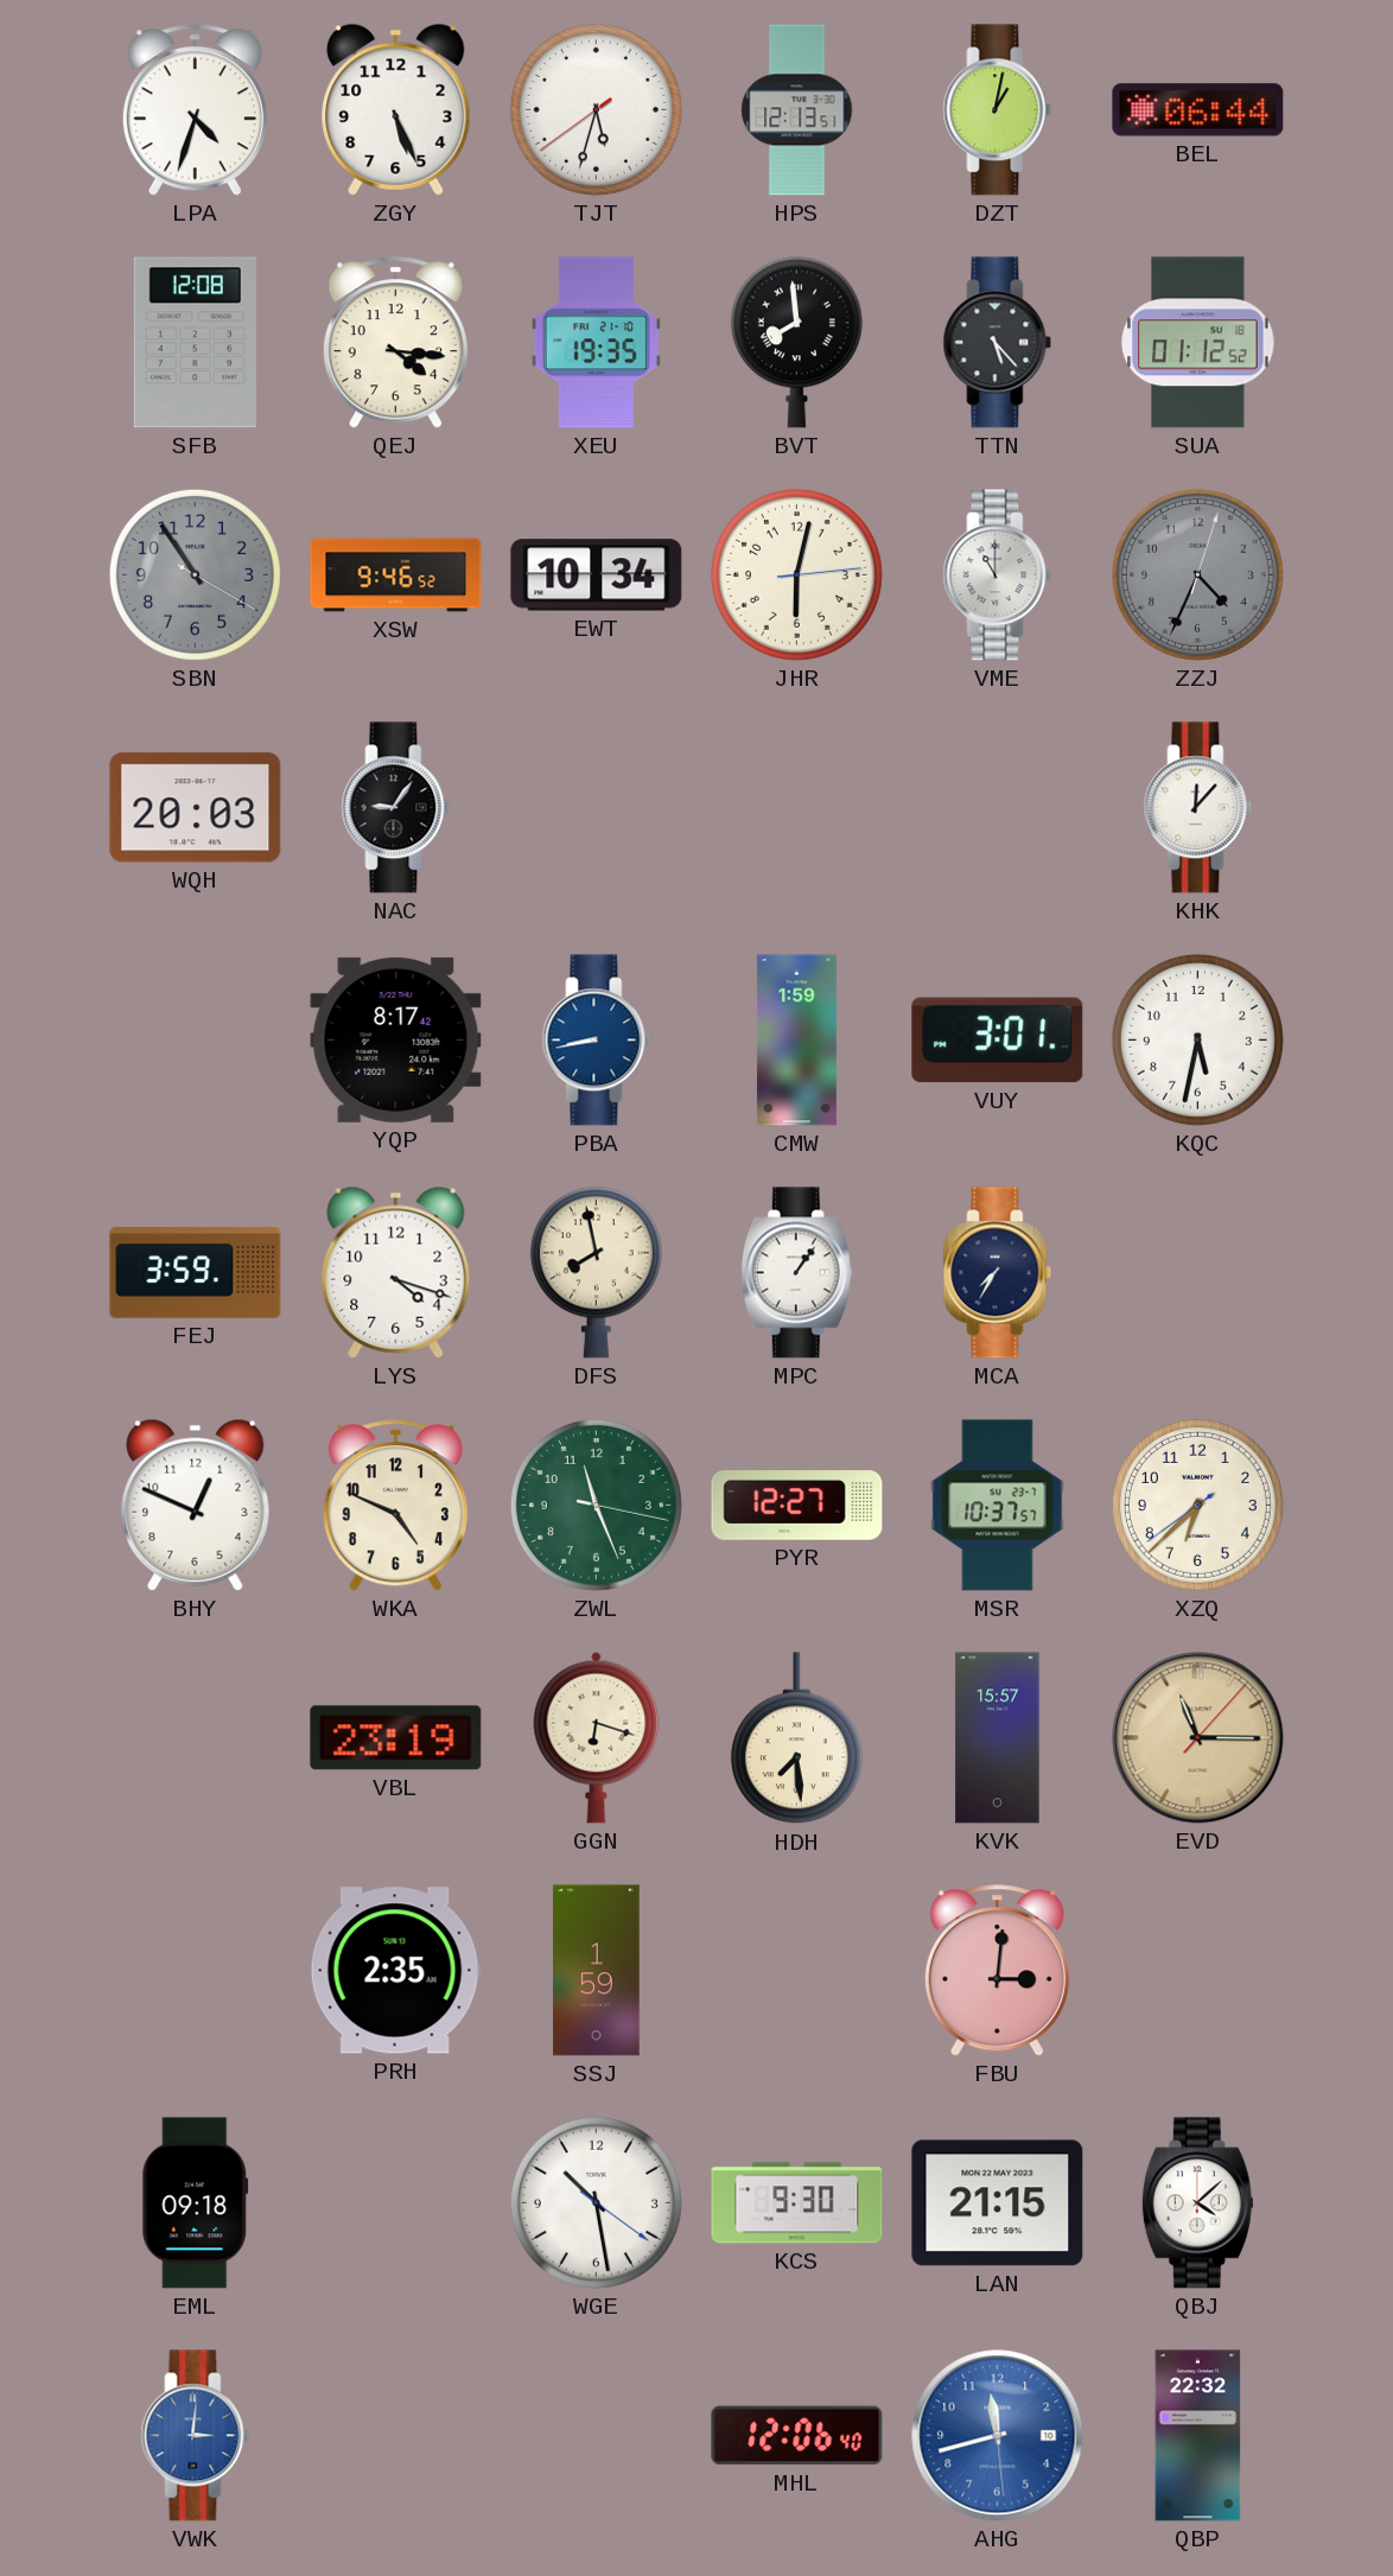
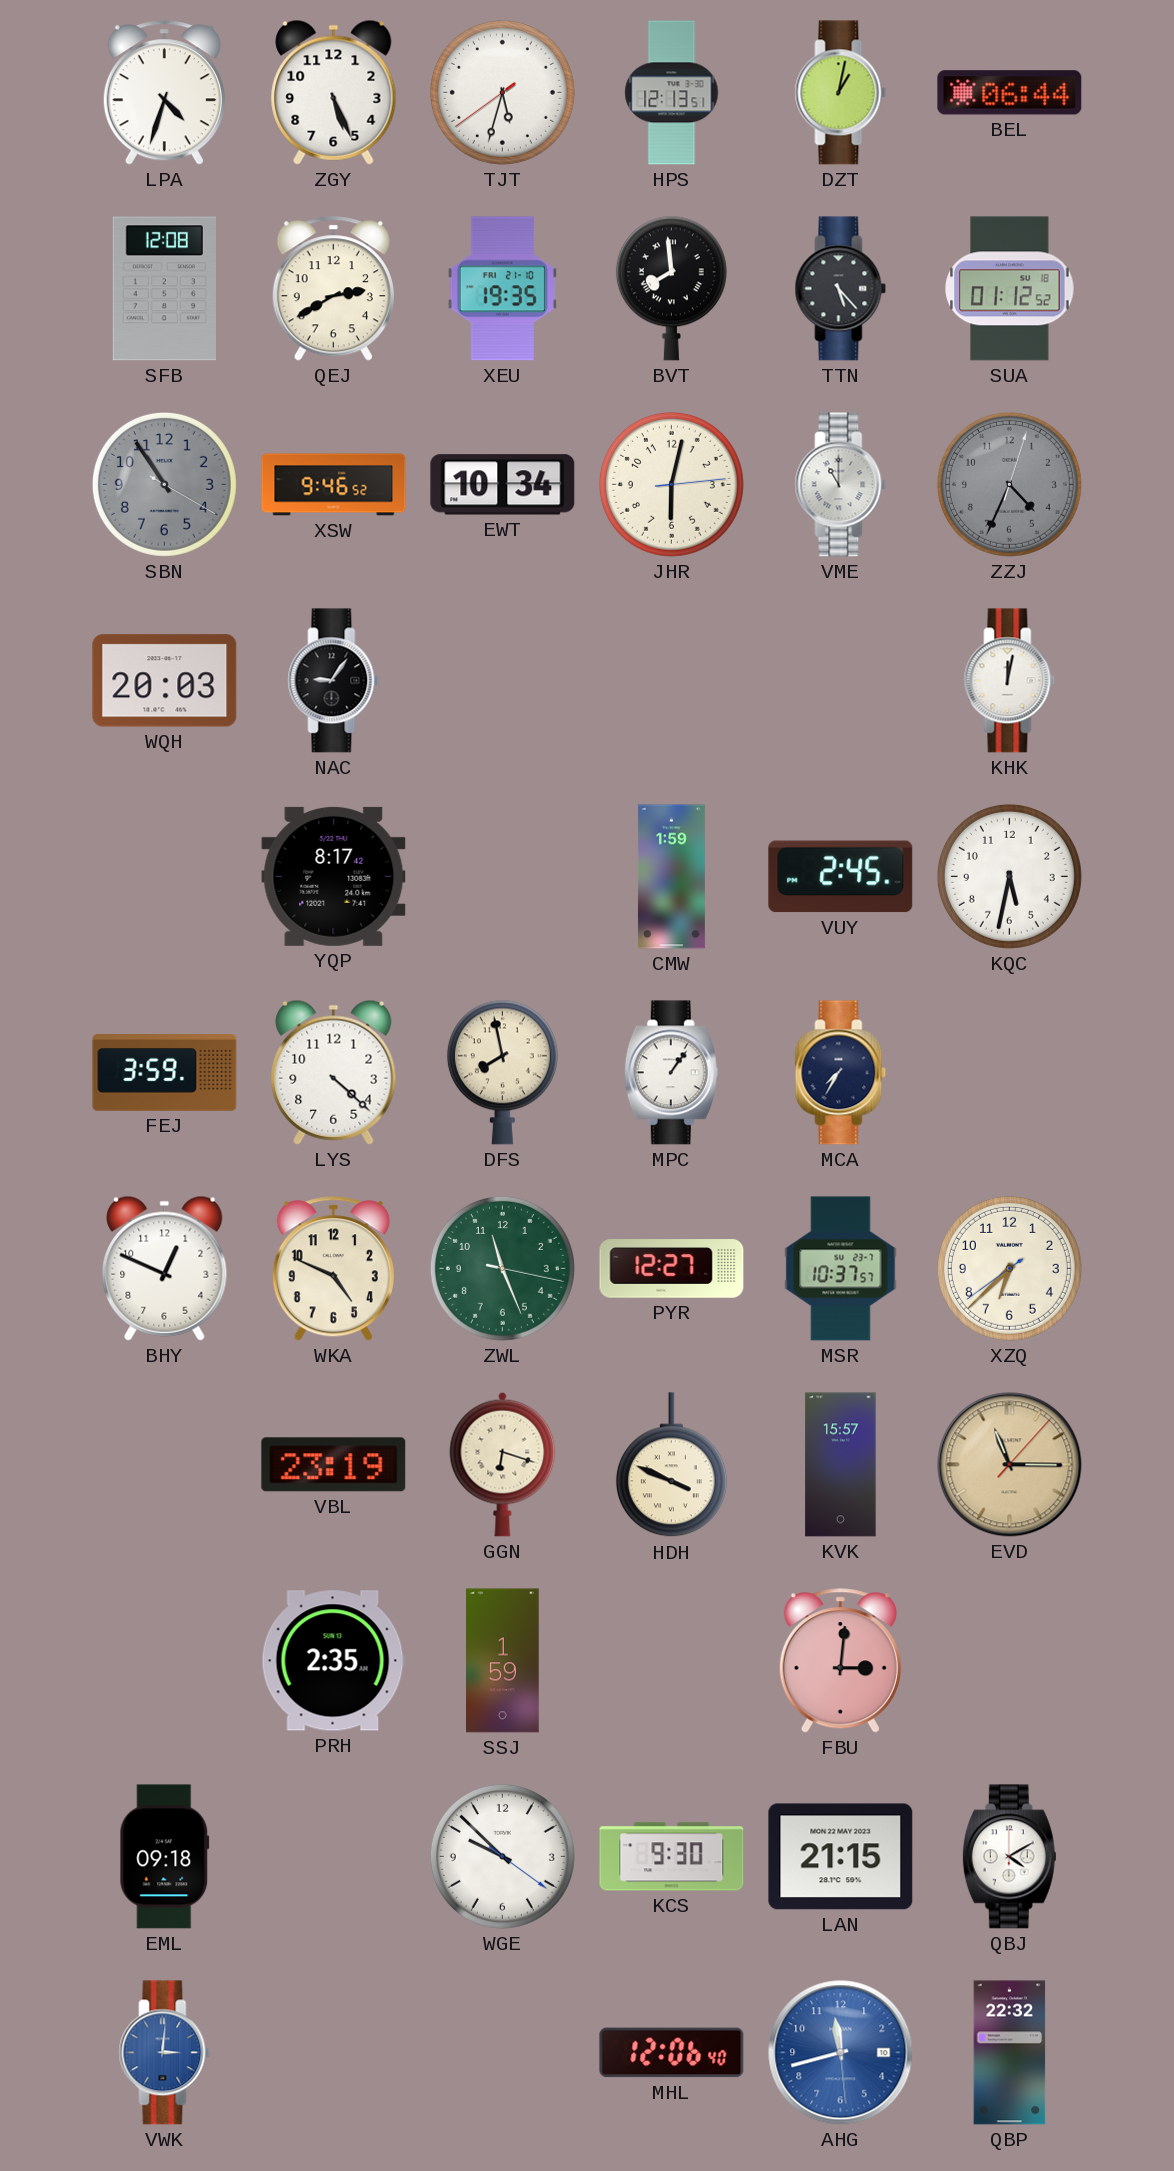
QEJ: 4:16 -> 2:40 (333, 289)
KHK: 12:07 -> 12:02 (1010, 681)
PBA: 8:43 -> none (597, 1041)
VUY: 3:01 -> 2:45 (841, 877)
LYS: 4:18 -> 4:22 (334, 1072)
HDH: 7:29 -> 3:49 (671, 1465)
WGE: 10:28 -> 9:52 (502, 1856)
QBJ: 4:08 -> 4:10 (1009, 1857)
